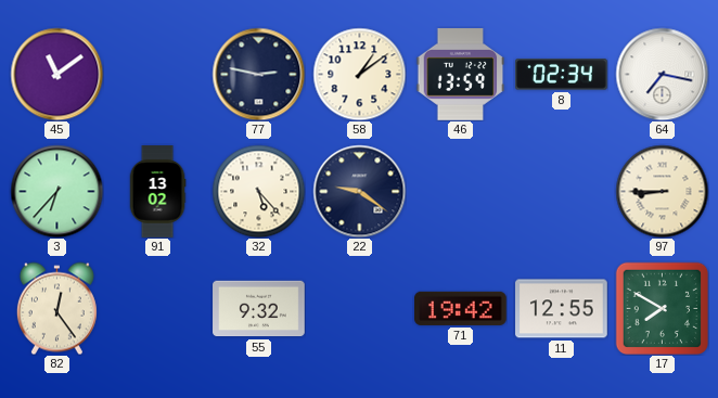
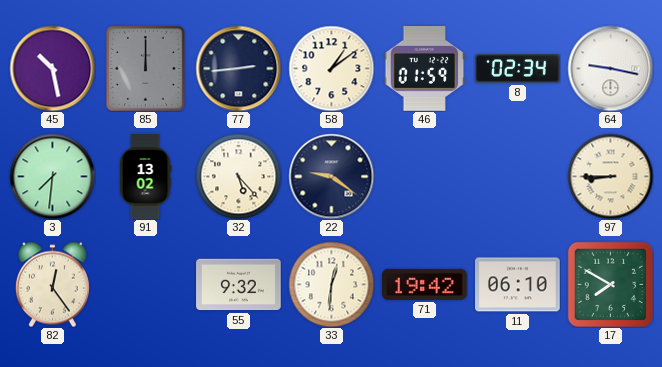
45: 11:09 -> 10:28 (52, 68)
85: none -> 12:00 (145, 68)
77: 2:47 -> 2:44 (238, 68)
46: 13:59 -> 01:59 (425, 69)
64: 7:17 -> 9:17 (610, 68)
3: 6:37 -> 7:31 (52, 176)
33: none -> 12:31 (331, 284)
11: 12:55 -> 06:10 (518, 285)
